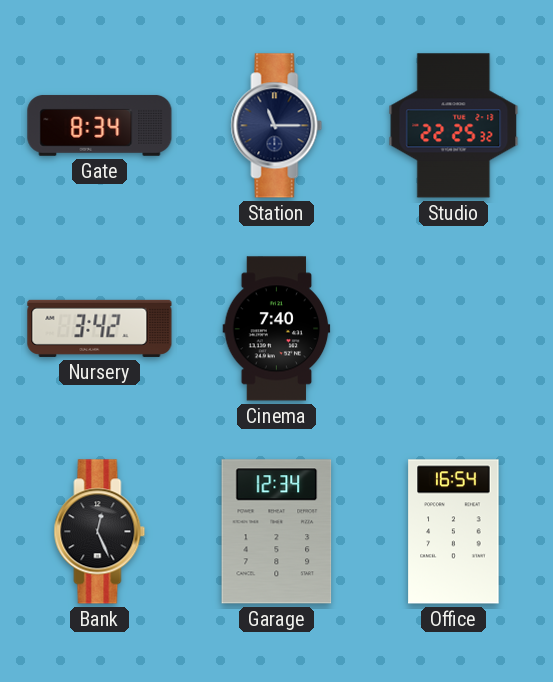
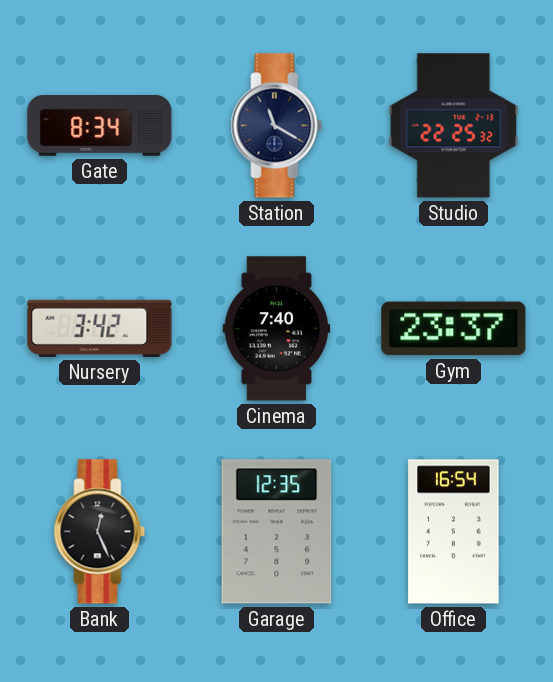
Station: 11:15 -> 11:20 (277, 126)
Gym: none -> 23:37 (454, 329)
Garage: 12:34 -> 12:35 (277, 532)
